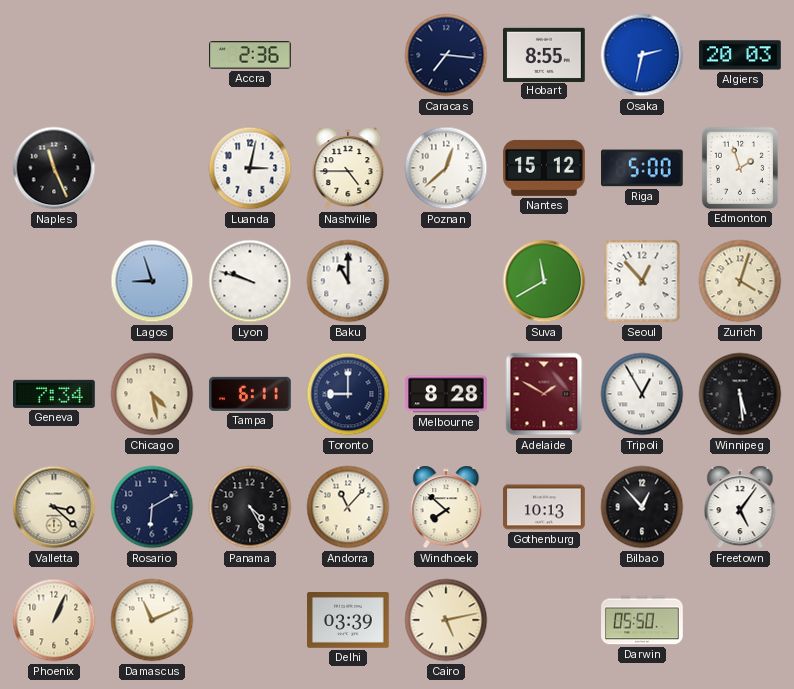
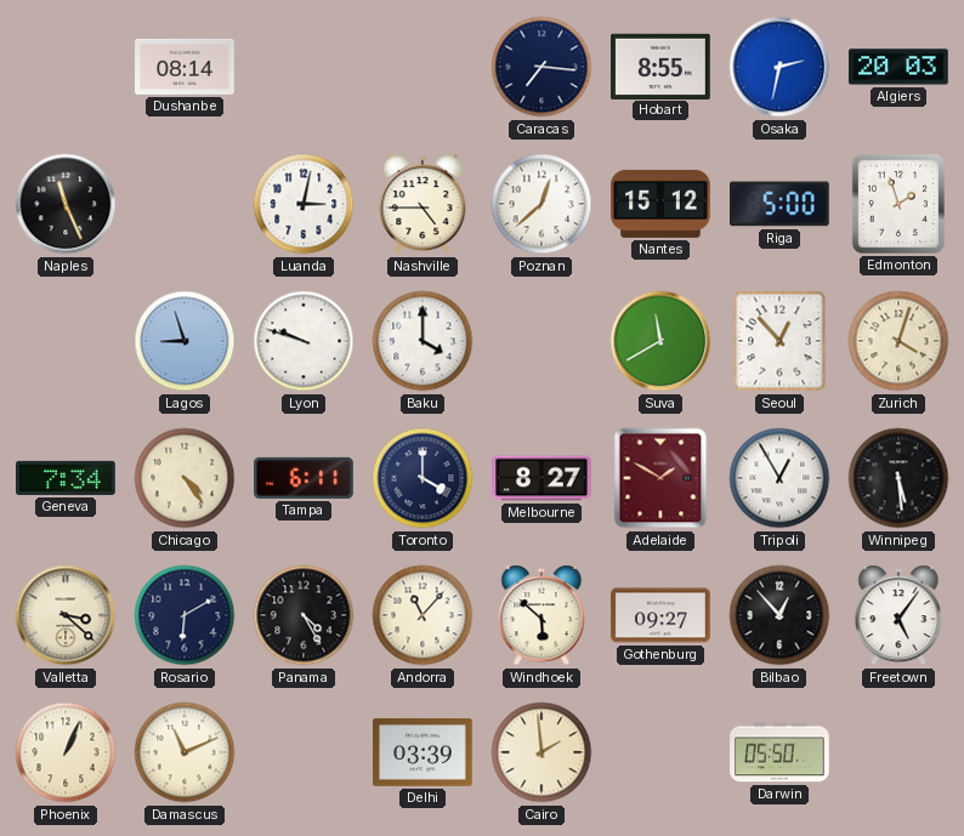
Dushanbe: none -> 08:14 (185, 67)
Accra: 2:36 -> none (251, 55)
Baku: 11:00 -> 4:00 (423, 341)
Chicago: 4:28 -> 4:24 (185, 478)
Toronto: 9:00 -> 4:00 (423, 478)
Melbourne: 8:28 -> 8:27 (541, 478)
Windhoek: 7:52 -> 5:52 (541, 615)
Gothenburg: 10:13 -> 09:27 (660, 615)
Cairo: 5:13 -> 1:59 (541, 752)
